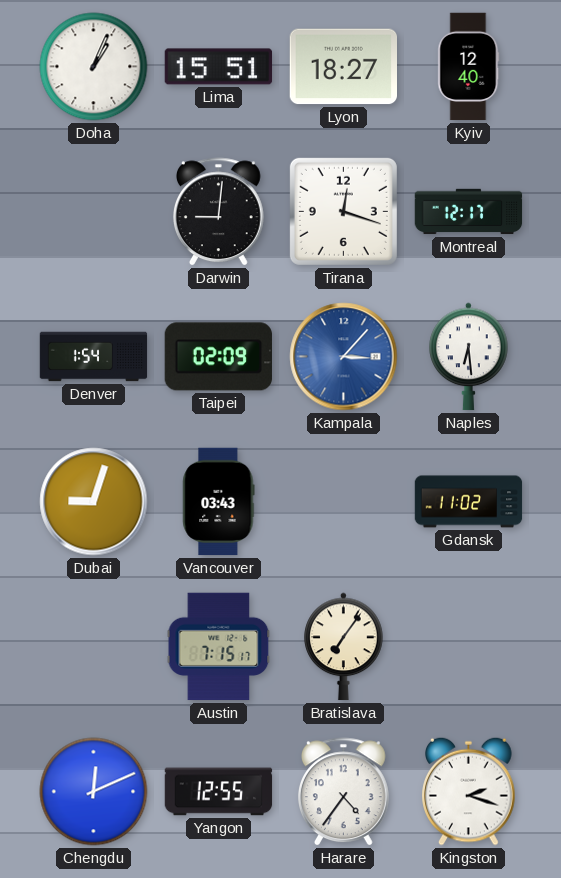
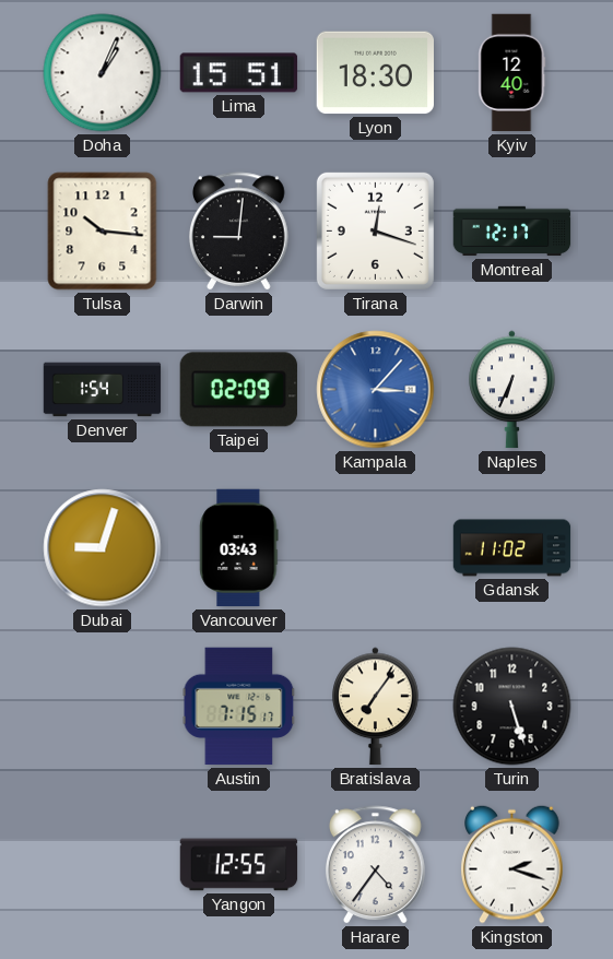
Lyon: 18:27 -> 18:30 (376, 73)
Tulsa: none -> 10:16 (103, 232)
Naples: 6:29 -> 6:34 (512, 390)
Turin: none -> 5:27 (512, 707)
Chengdu: 12:11 -> none (94, 792)
